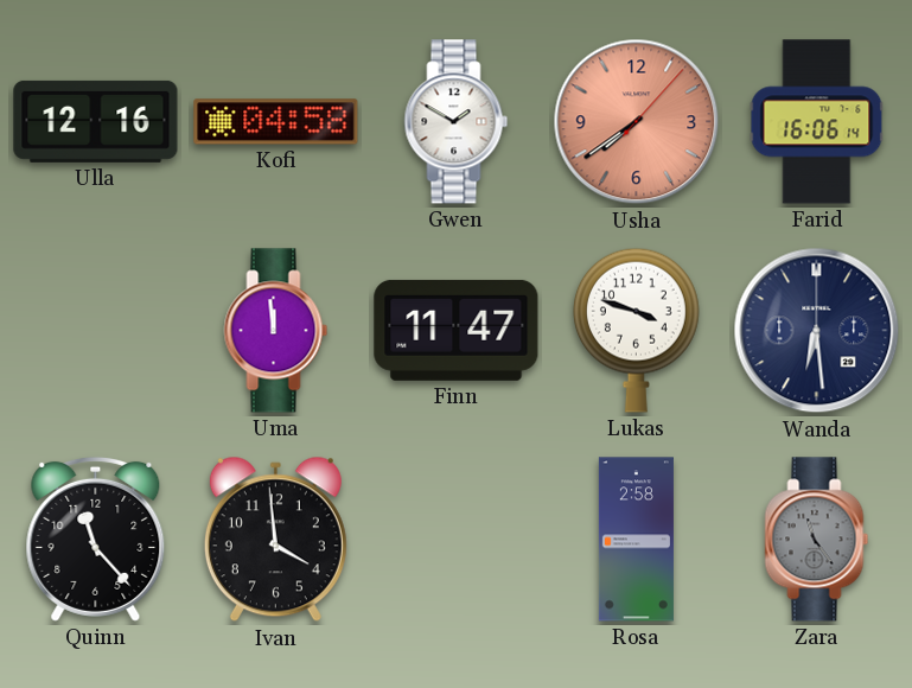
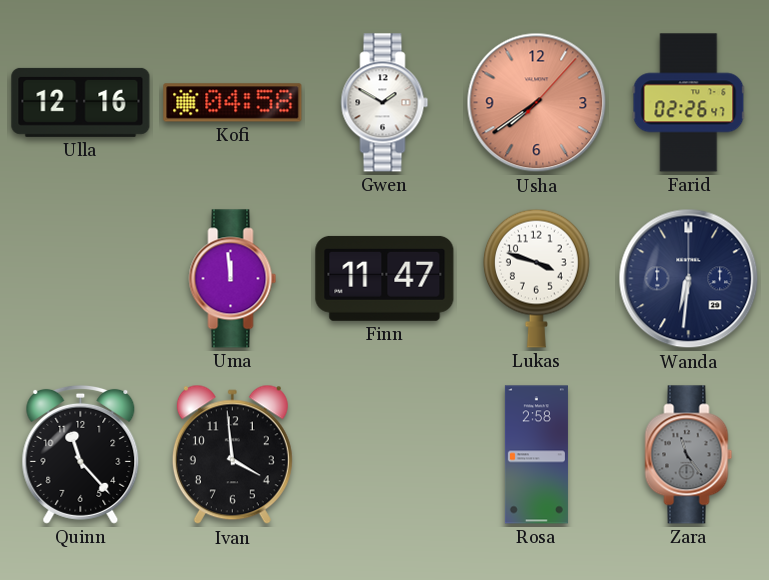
Farid: 16:06 -> 02:26 (689, 103)
Wanda: 6:29 -> 6:31 (689, 279)
